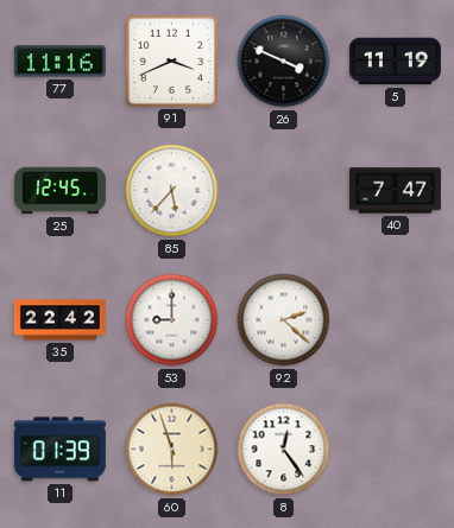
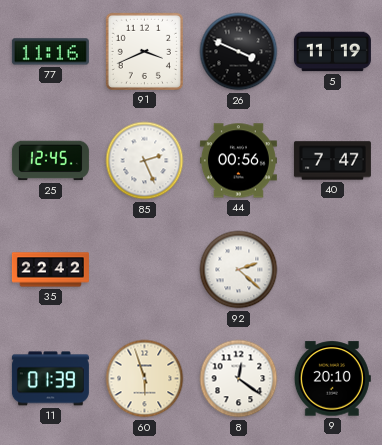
85: 5:37 -> 2:26 (145, 161)
44: none -> 00:56 (238, 161)
53: 9:00 -> none (172, 320)
8: 12:24 -> 12:21 (239, 379)
9: none -> 20:10 (332, 379)
